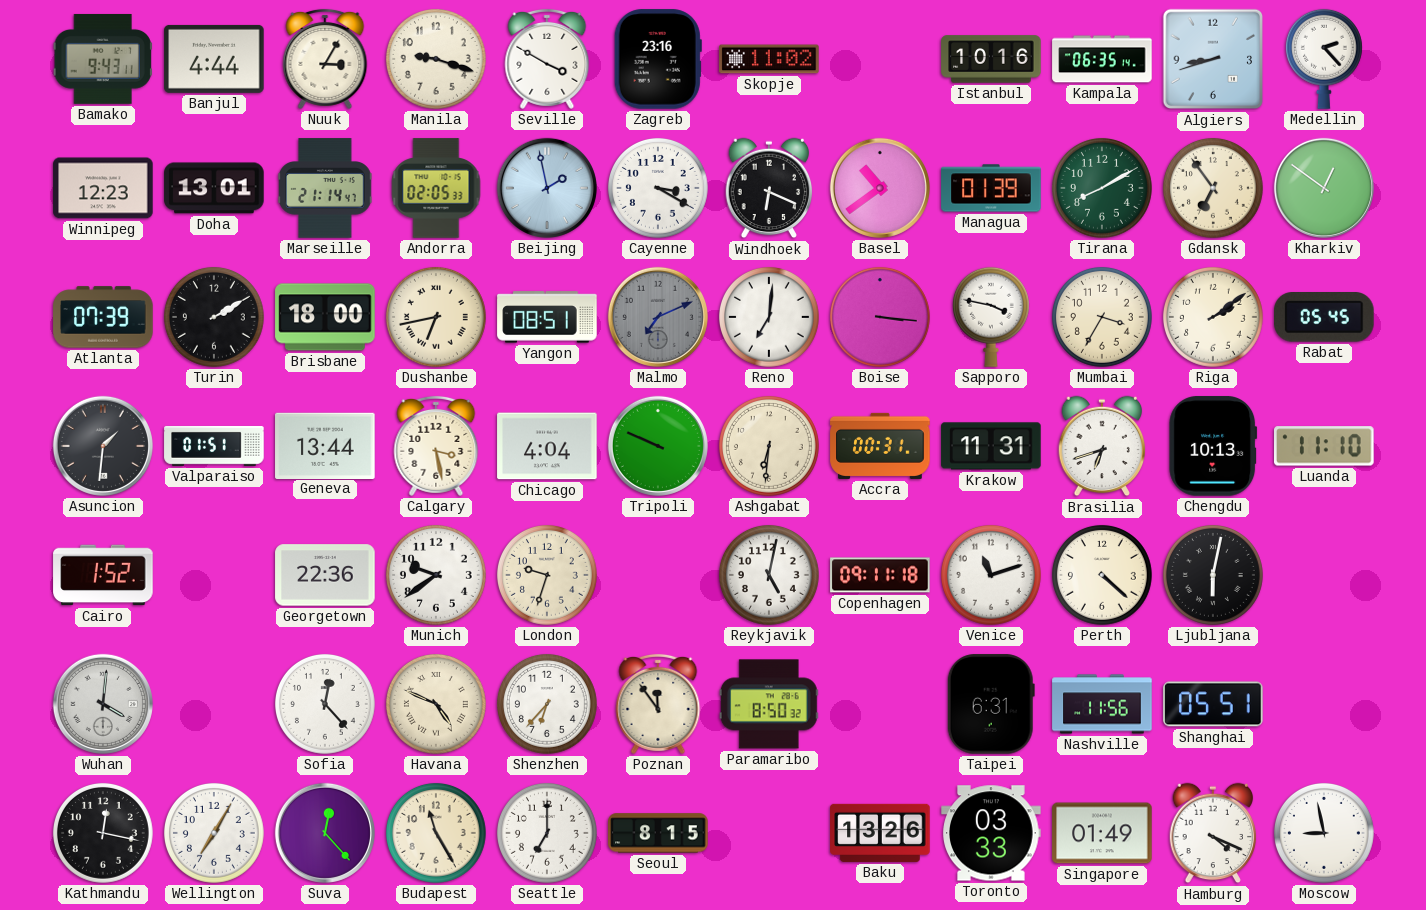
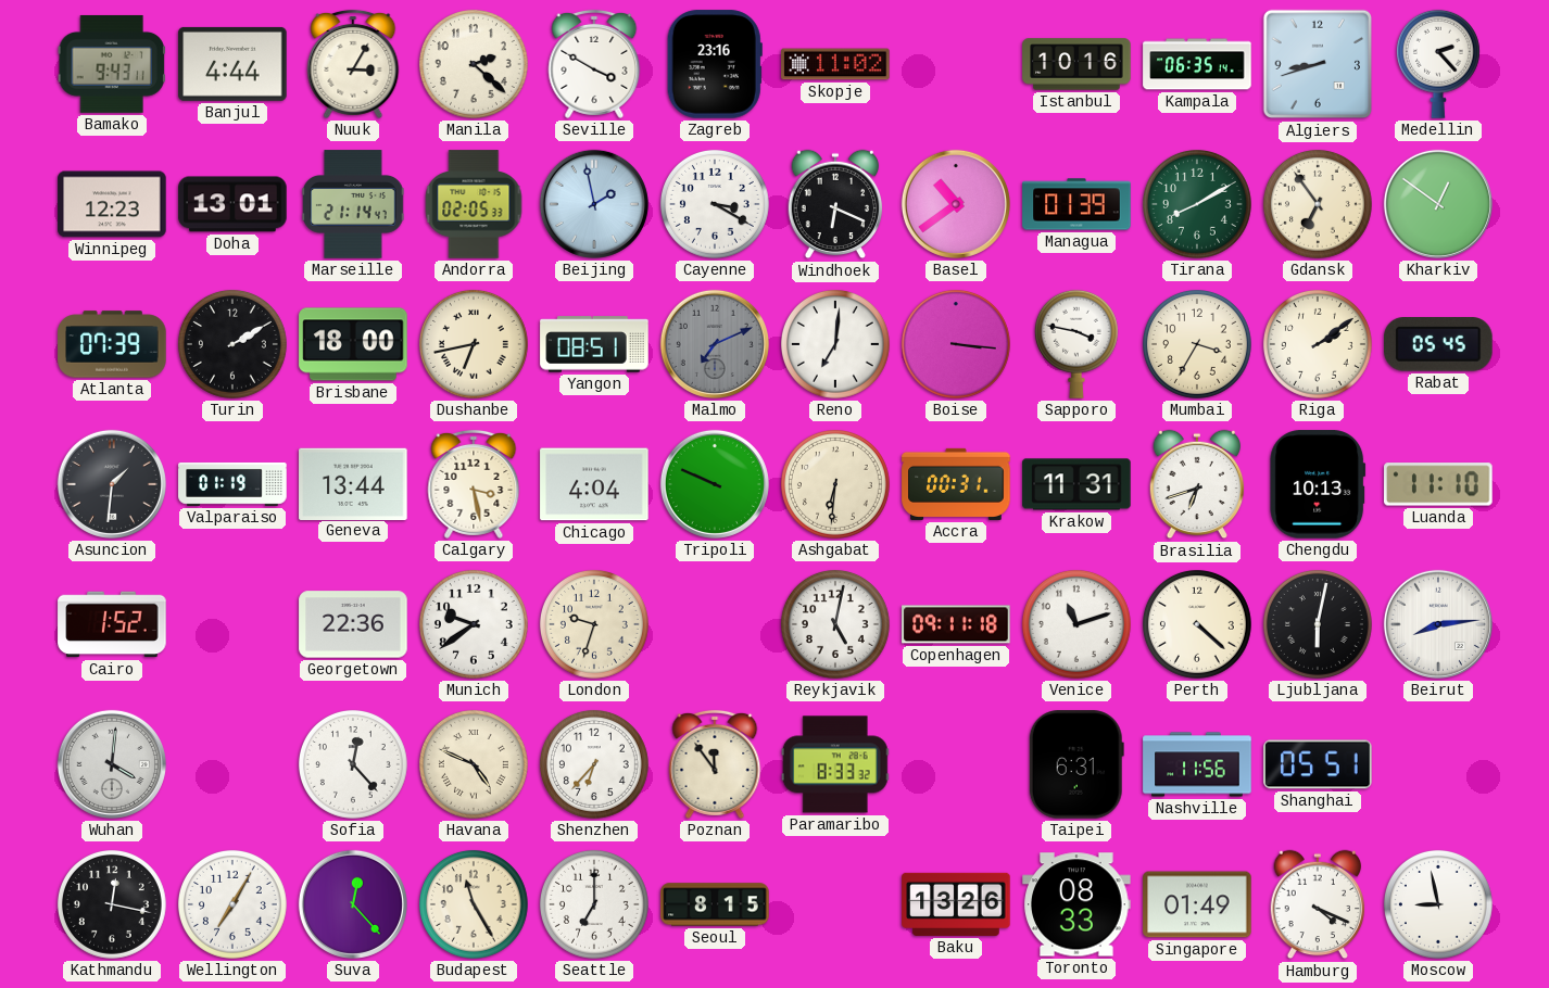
Manila: 9:18 -> 2:22 (474, 64)
Valparaiso: 01:51 -> 01:19 (232, 484)
Beirut: none -> 8:14 (1438, 624)
Paramaribo: 8:50 -> 8:33 (835, 764)
Toronto: 03:33 -> 08:33 (1076, 904)
